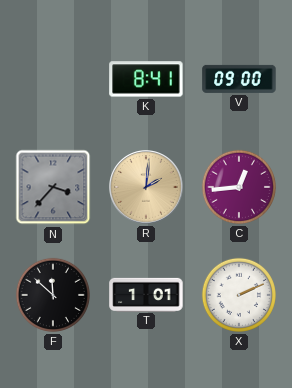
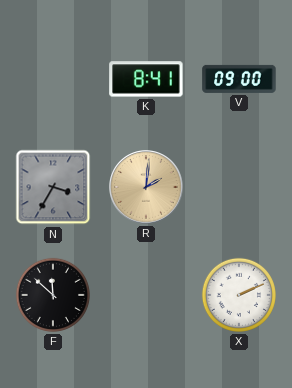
N: 3:37 -> 3:35 (53, 187)
C: 12:44 -> none (239, 187)
T: 1:01 -> none (146, 294)
